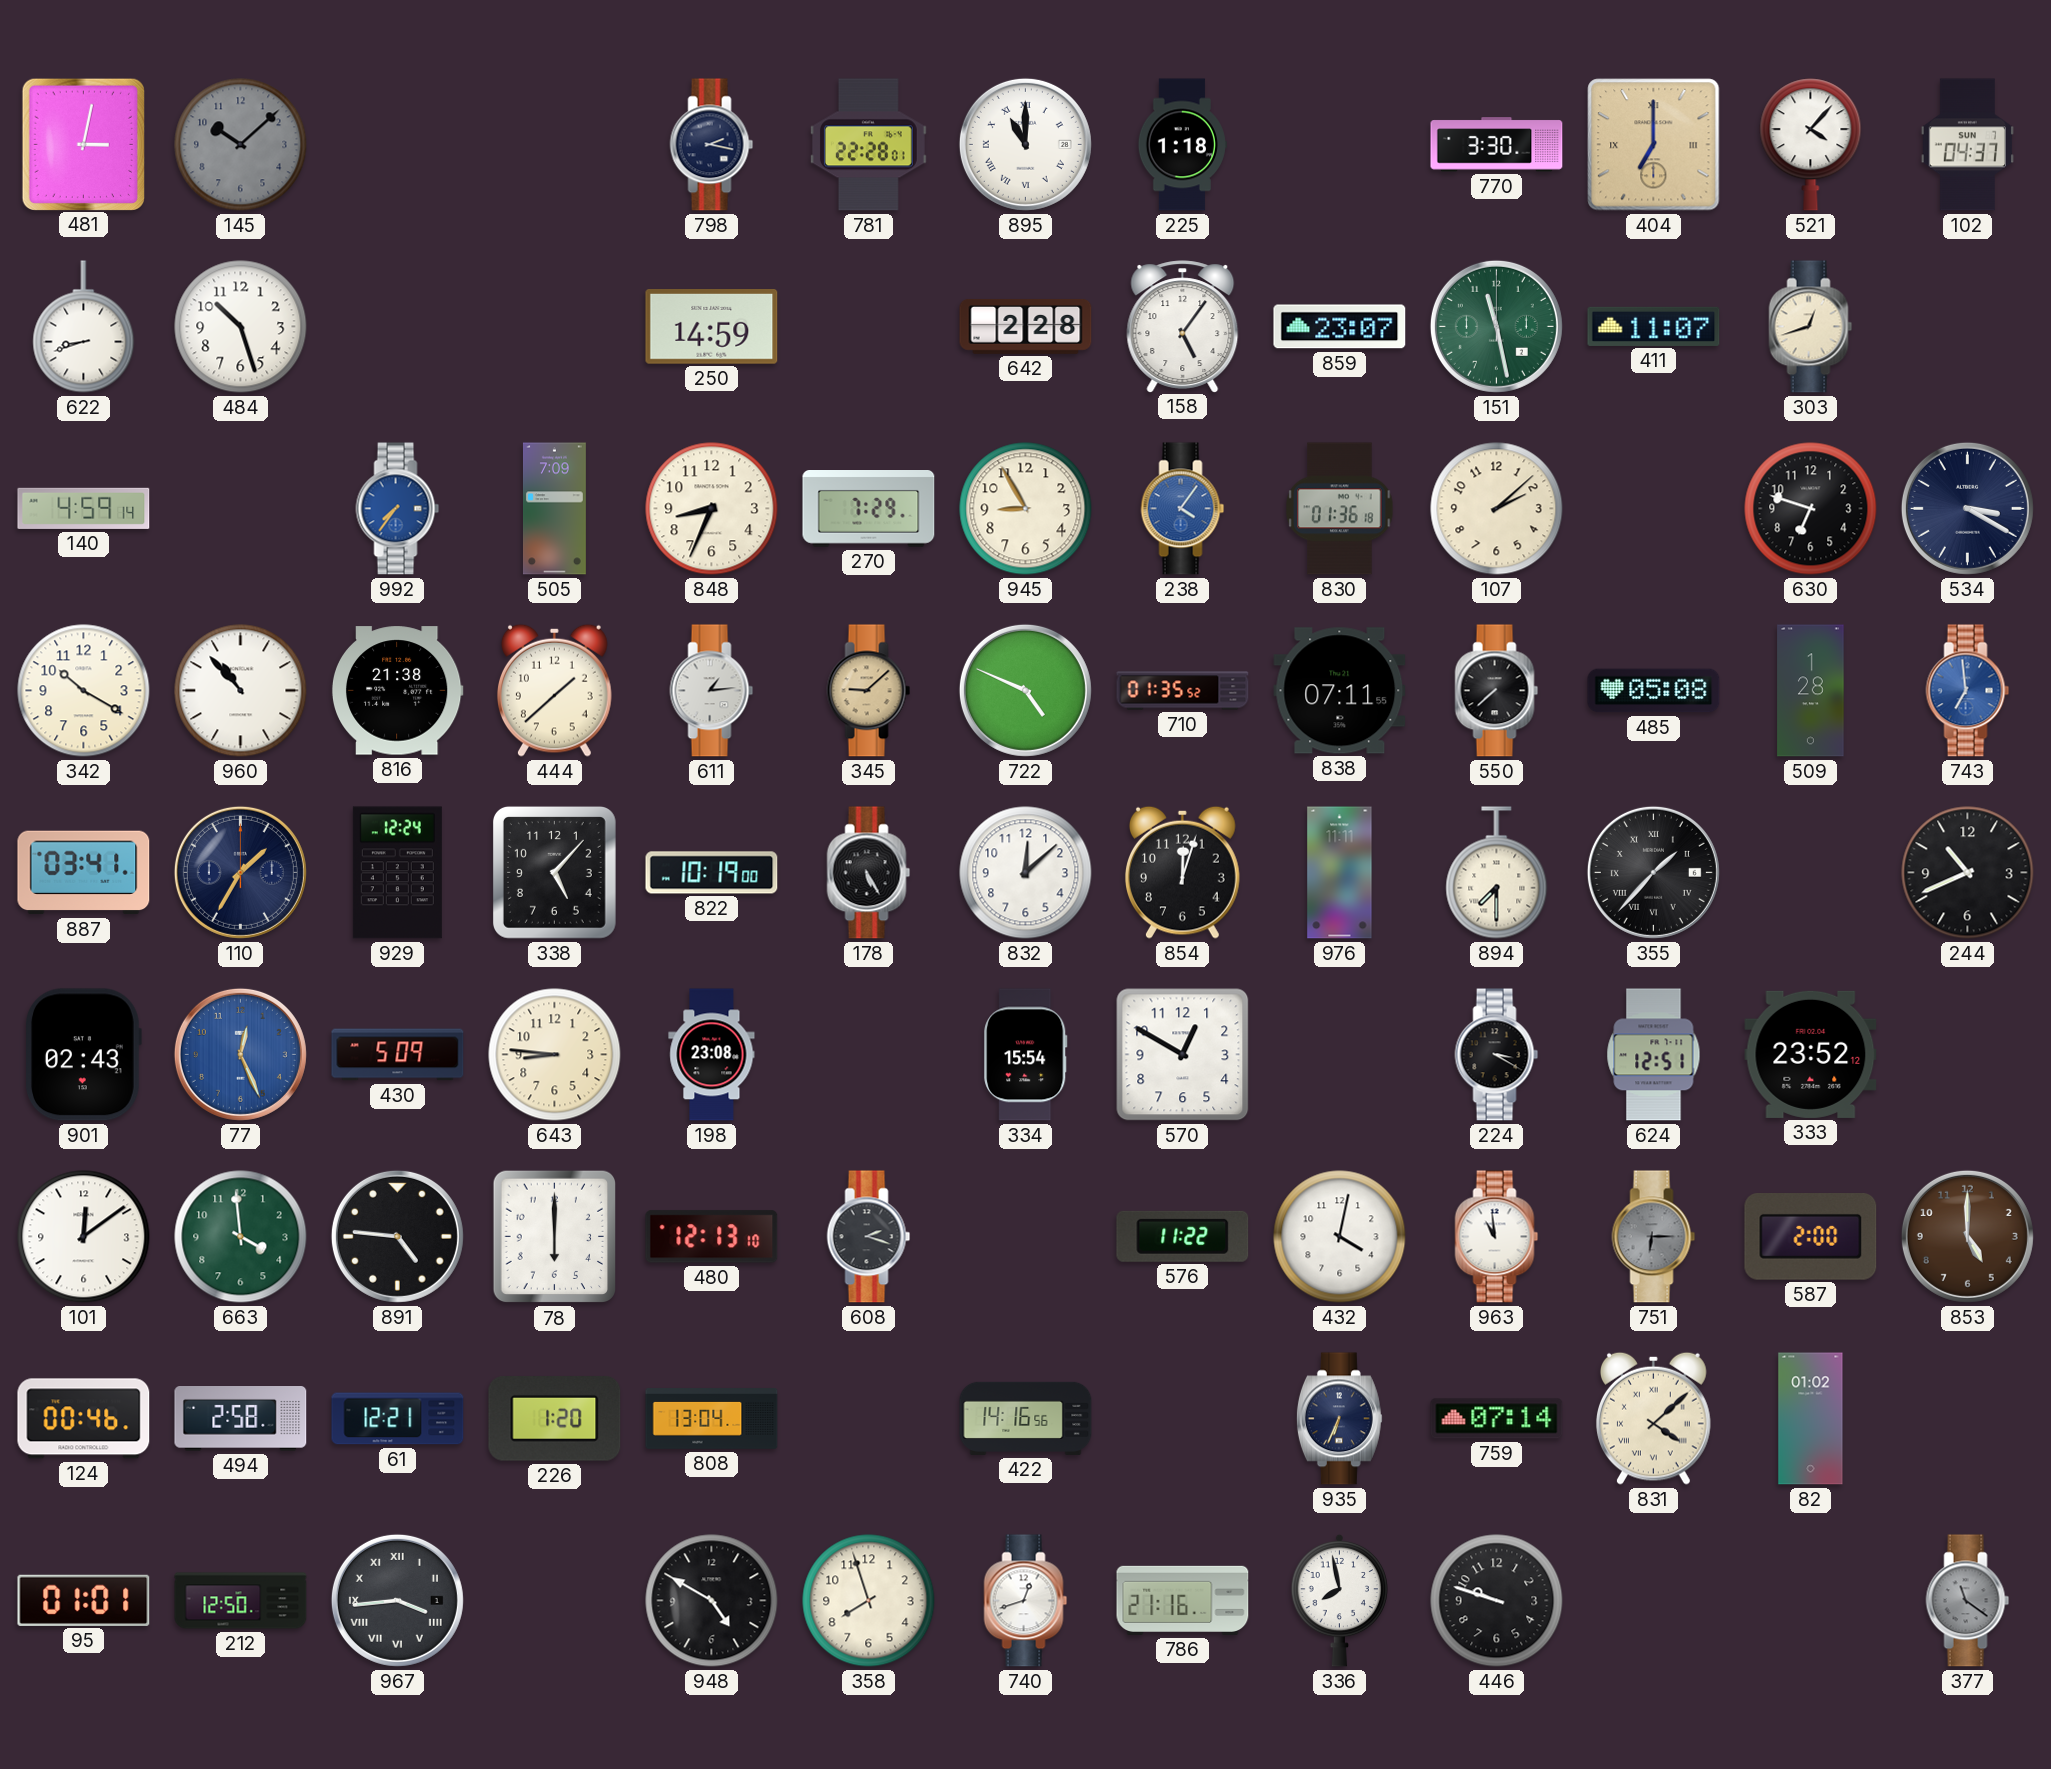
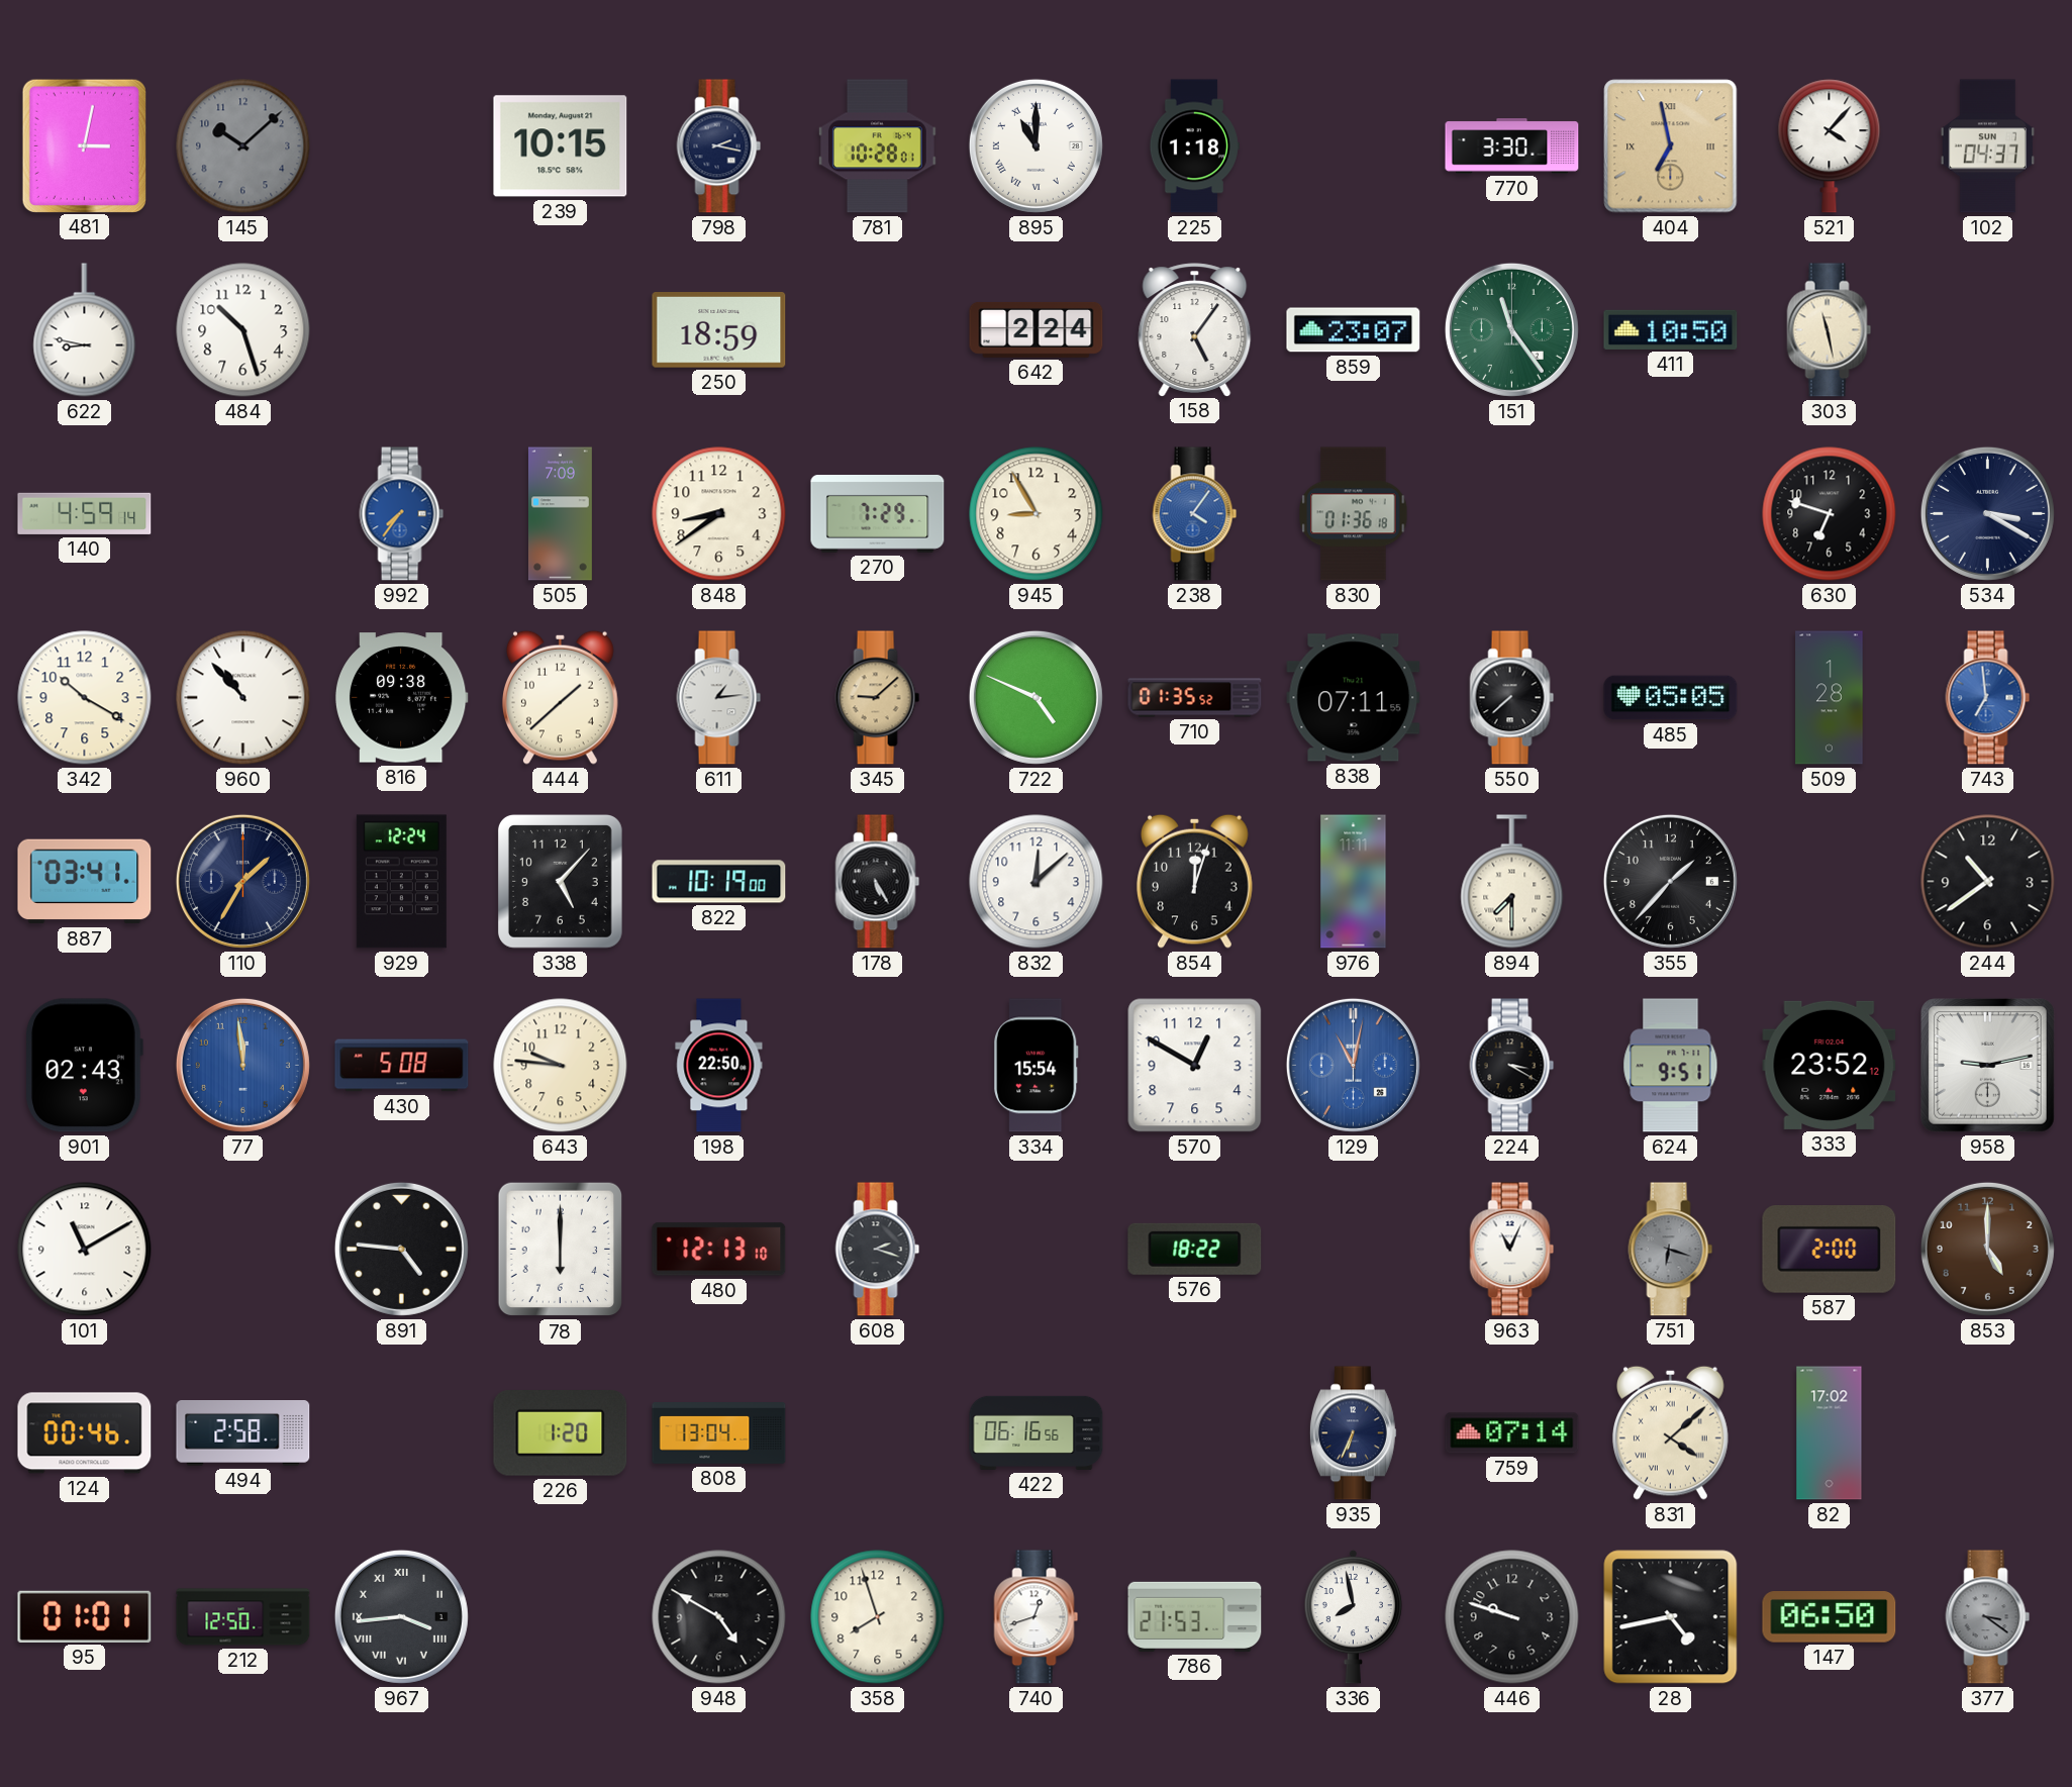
239: none -> 10:15 (561, 146)
781: 22:28 -> 10:28 (877, 146)
404: 7:00 -> 6:58 (1671, 146)
622: 8:42 -> 8:47 (85, 330)
250: 14:59 -> 18:59 (719, 330)
642: 2:28 -> 2:24 (1037, 329)
151: 11:28 -> 11:24 (1511, 329)
411: 11:07 -> 10:50 (1671, 329)
303: 12:42 -> 11:28 (1830, 330)
848: 8:34 -> 8:39 (719, 514)
107: 2:08 -> none (1497, 509)
816: 21:38 -> 09:38 (401, 698)
485: 05:08 -> 05:05 (1671, 698)
355 numerals: Roman -> Arabic (1670, 881)
244: 10:41 -> 10:39 (1988, 882)
77: 12:26 -> 11:59 (242, 1065)
430: 5:09 -> 5:08 (402, 1066)
643: 8:46 -> 9:46 (561, 1066)
198: 23:08 -> 22:50 (719, 1066)
129: none -> 11:02 (1353, 1065)
624: 12:51 -> 9:51 (1671, 1066)
958: none -> 9:13 (1988, 1066)
101: 12:09 -> 11:10 (85, 1250)
663: 3:59 -> none (241, 1237)
576: 11:22 -> 18:22 (1195, 1249)
432: 4:02 -> none (1340, 1237)
963: 10:59 -> 11:04 (1512, 1250)
751: 6:15 -> 6:18 (1671, 1250)
61: 12:21 -> none (398, 1419)
422: 14:16 -> 06:16 (1037, 1432)
82: 01:02 -> 17:02 (1830, 1433)
786: 21:16 -> 21:53 (1195, 1616)
28: none -> 4:43 (1671, 1617)
147: none -> 06:50 (1830, 1617)
377: 11:21 -> 3:21 (1988, 1617)
